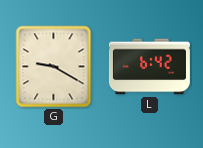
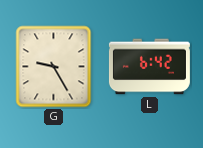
G: 9:20 -> 9:25 (54, 67)
